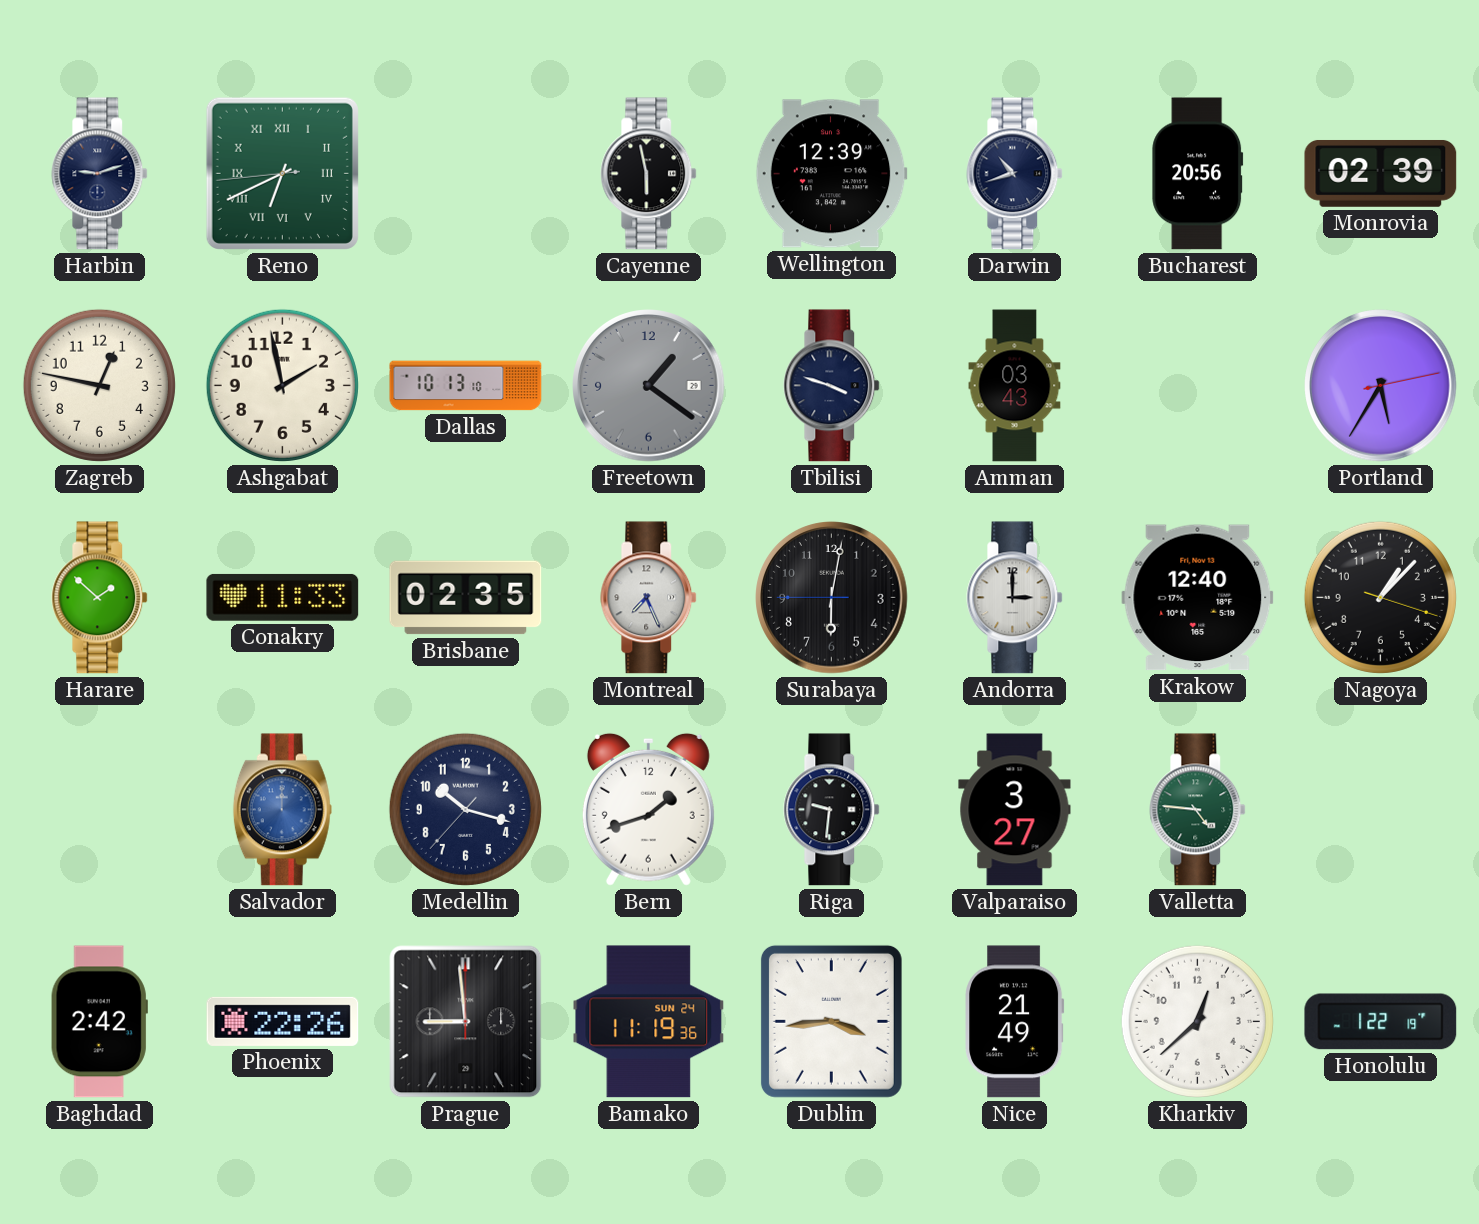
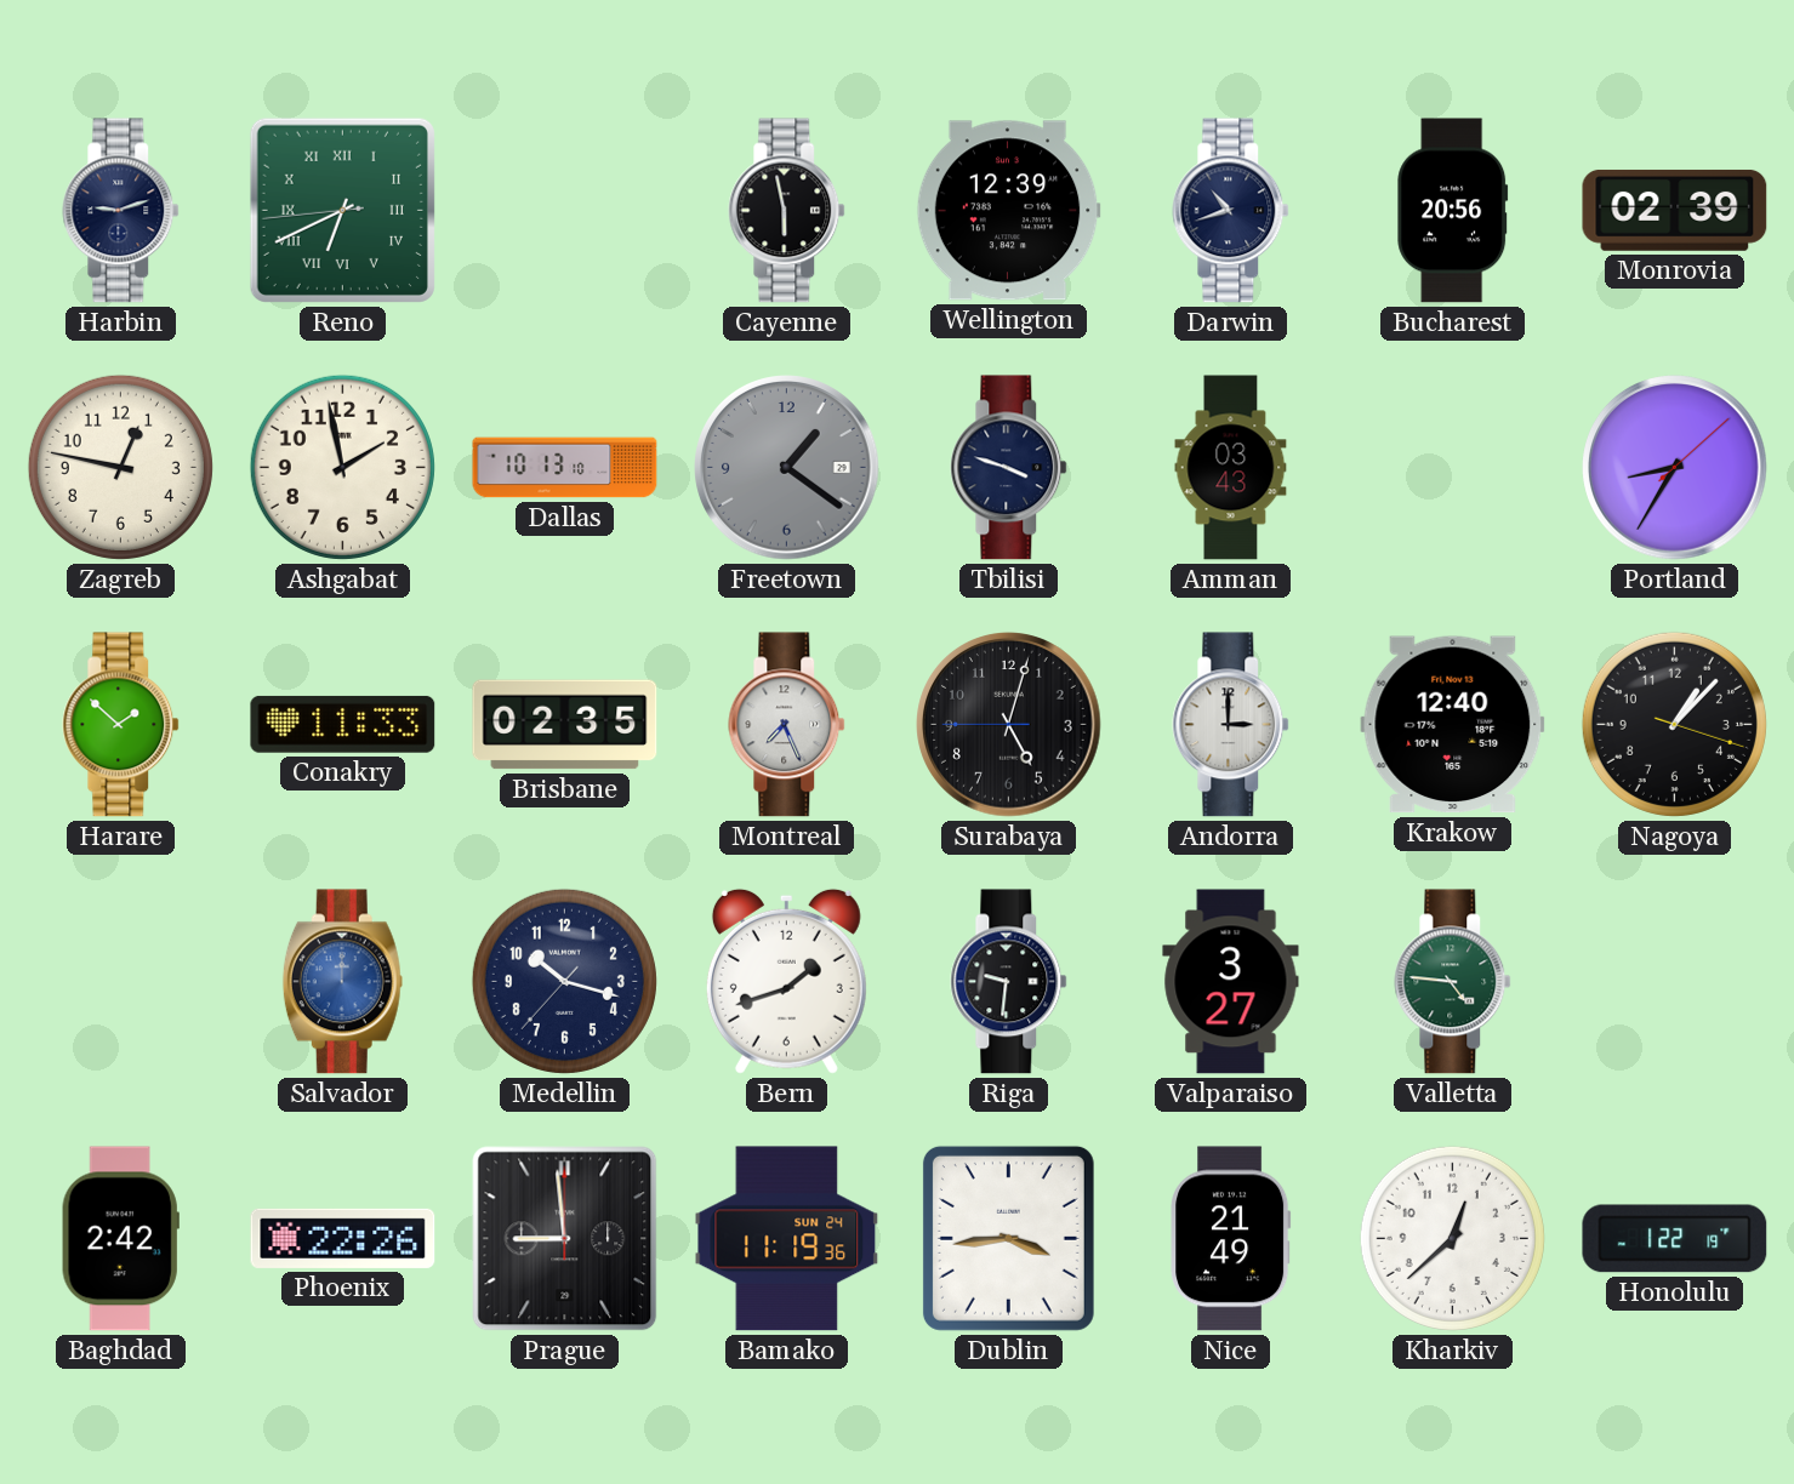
Portland: 5:35 -> 8:35 (1675, 468)
Surabaya: 6:01 -> 5:02 (1009, 725)
